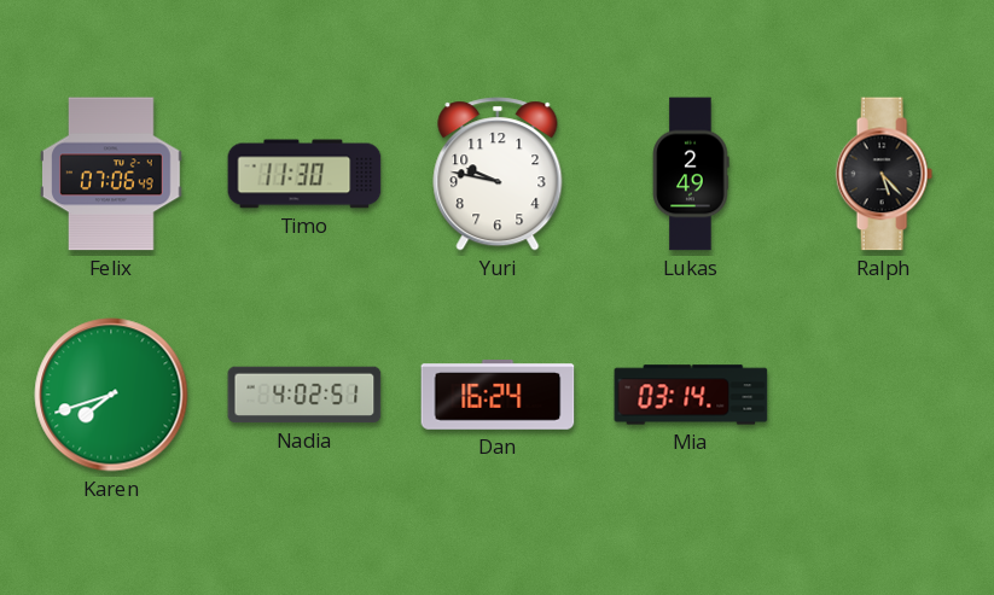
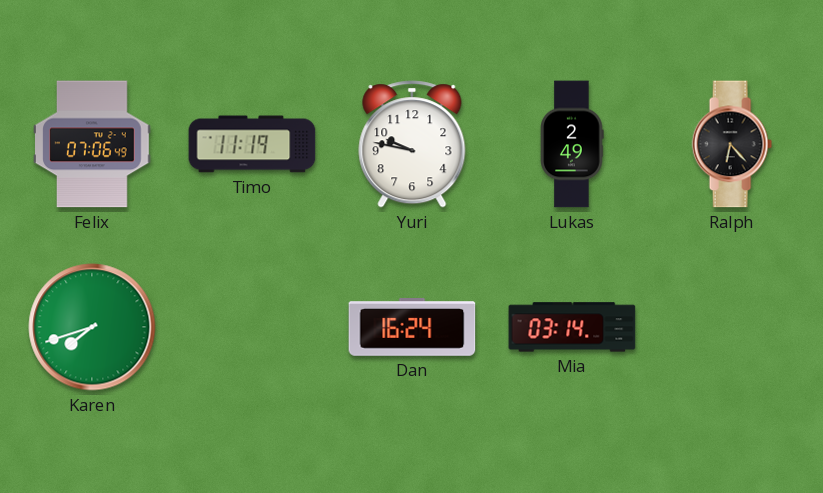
Timo: 11:30 -> 11:19 (252, 144)
Ralph: 5:23 -> 6:23 (732, 144)
Nadia: 4:02 -> none (304, 395)
